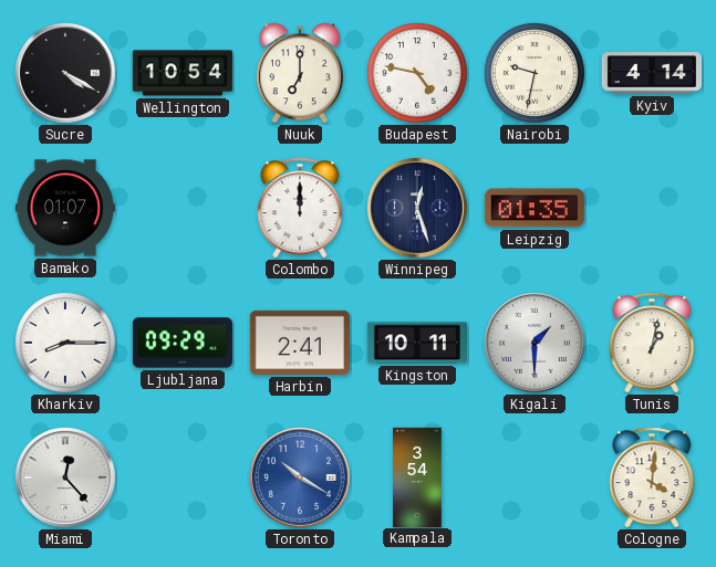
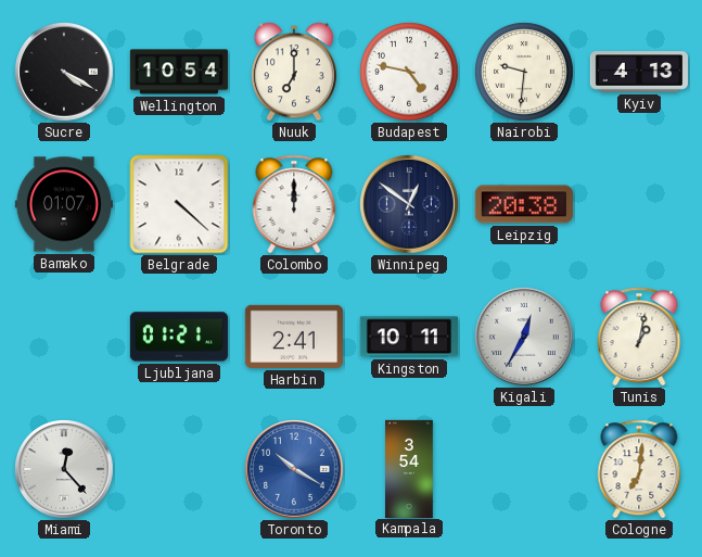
Nairobi: 9:32 -> 9:31 (524, 72)
Kyiv: 4:14 -> 4:13 (638, 72)
Belgrade: none -> 4:22 (179, 204)
Winnipeg: 12:27 -> 12:51 (410, 205)
Leipzig: 01:35 -> 20:38 (524, 204)
Kharkiv: 8:15 -> none (65, 343)
Ljubljana: 09:29 -> 01:21 (179, 337)
Kigali: 1:30 -> 12:35 (525, 338)
Cologne: 4:01 -> 7:01 (639, 469)
